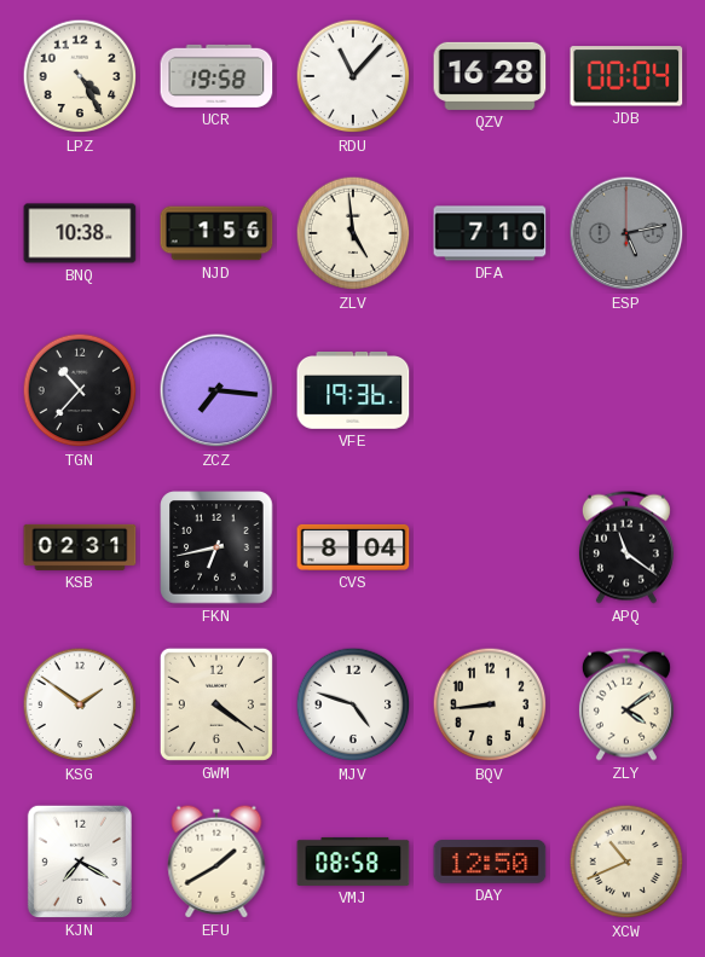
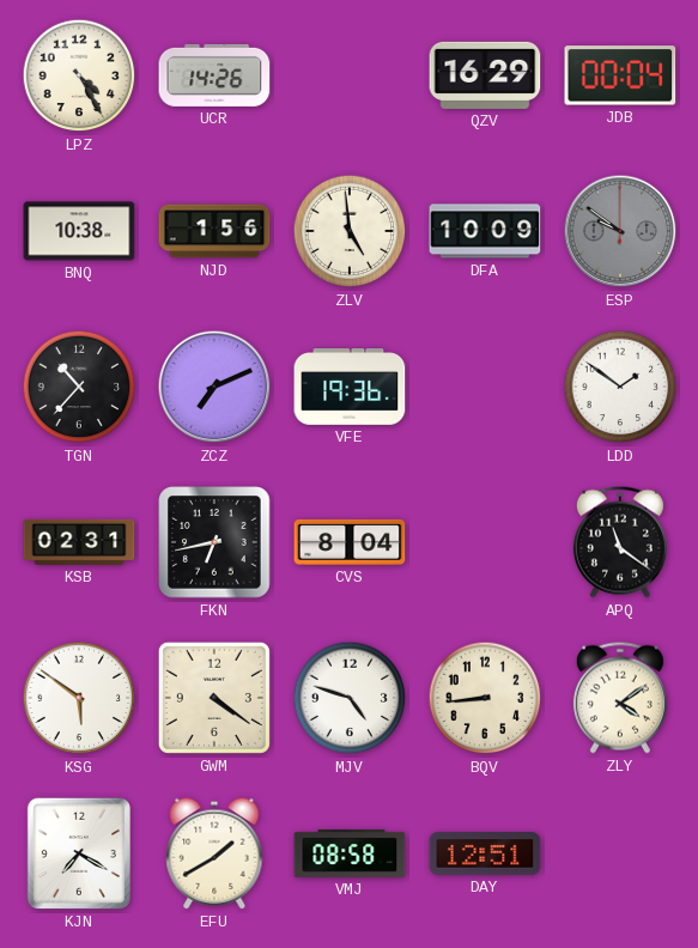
UCR: 19:58 -> 14:26 (214, 75)
RDU: 11:07 -> none (353, 76)
QZV: 16:28 -> 16:29 (485, 75)
DFA: 7:10 -> 10:09 (485, 231)
ESP: 5:13 -> 9:51 (620, 231)
ZCZ: 7:16 -> 7:11 (214, 387)
LDD: none -> 1:51 (620, 387)
KSG: 1:51 -> 5:51 (79, 698)
DAY: 12:50 -> 12:51 (485, 853)
XCW: 10:41 -> none (626, 862)
